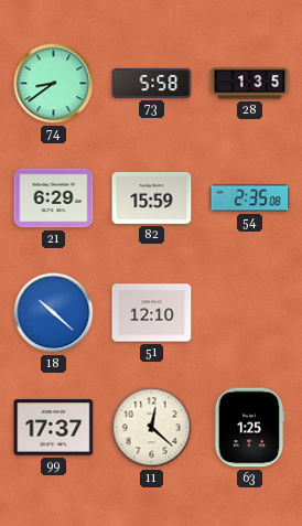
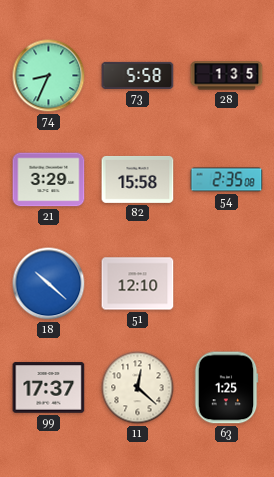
74: 8:39 -> 8:34 (49, 76)
21: 6:29 -> 3:29 (49, 180)
82: 15:59 -> 15:58 (138, 179)
